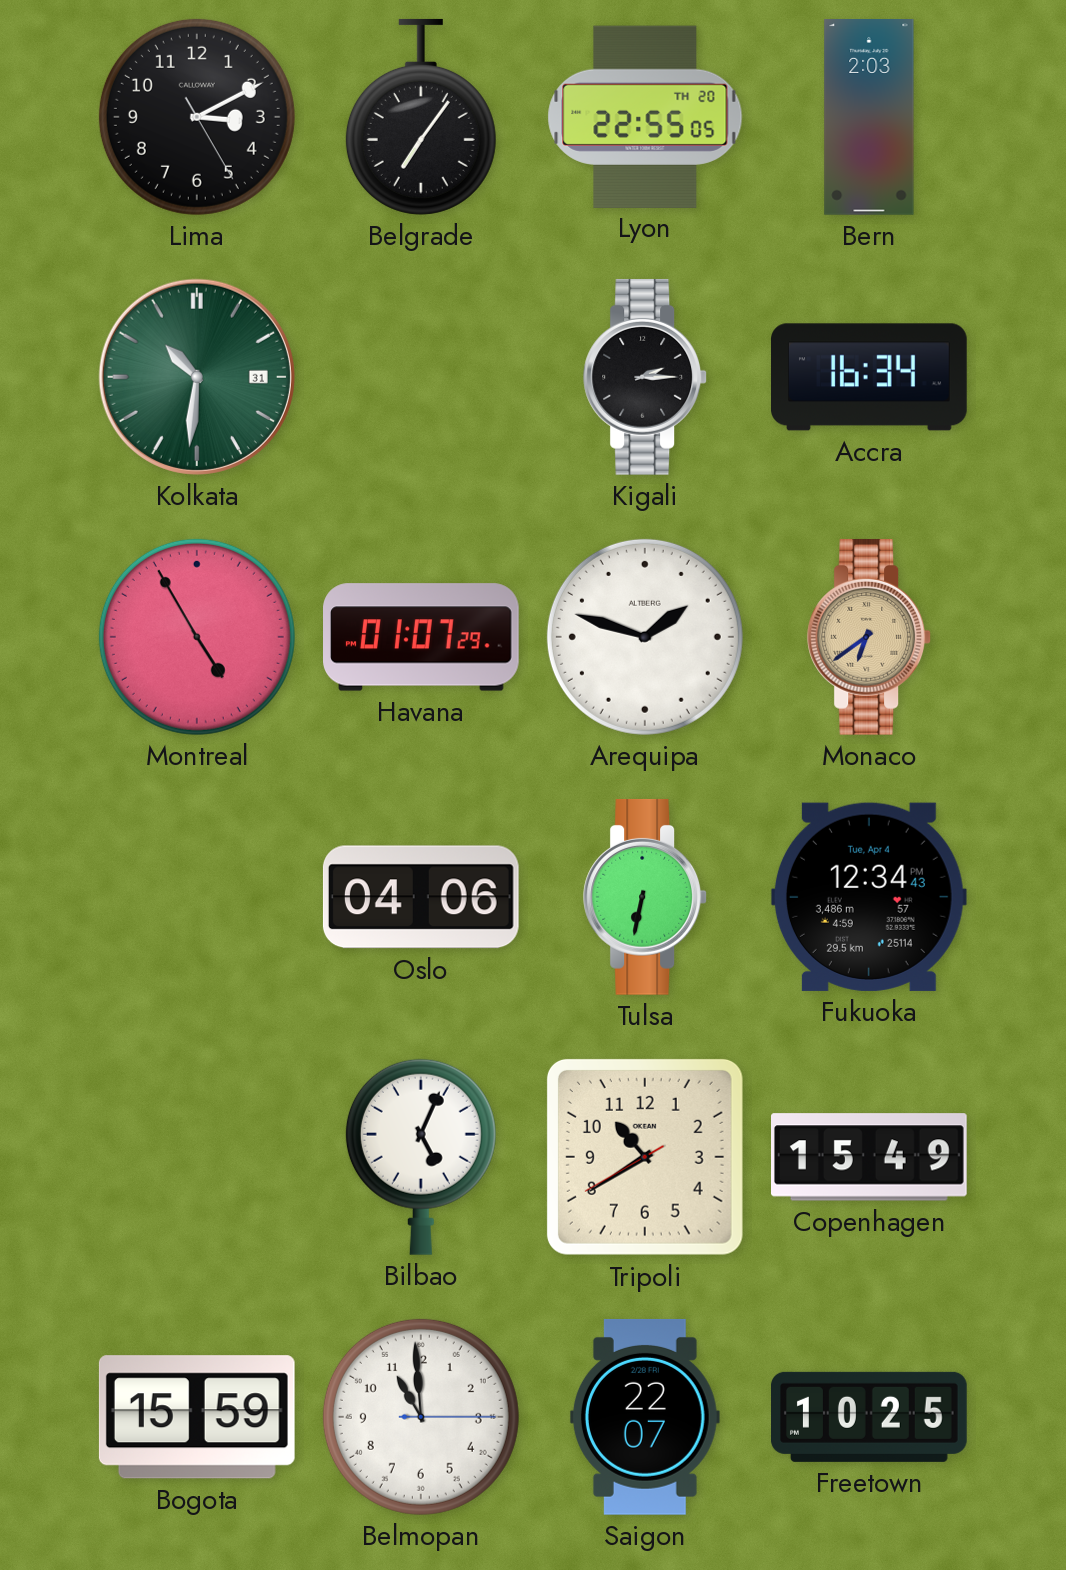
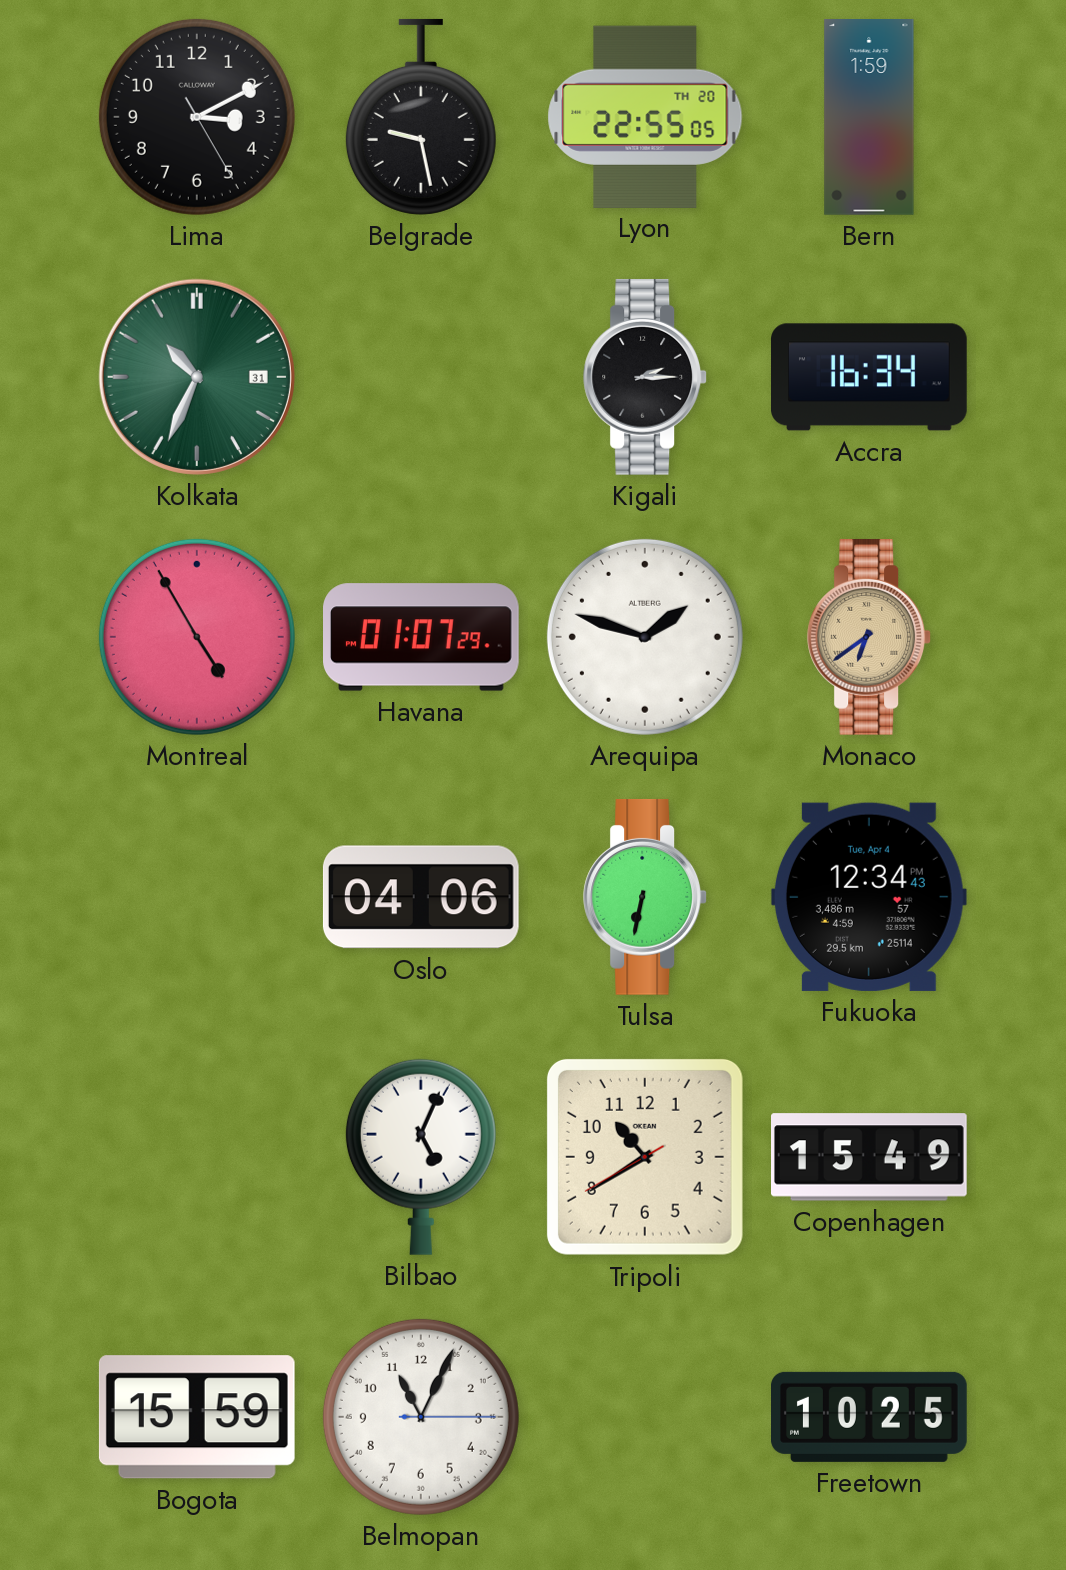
Belgrade: 7:06 -> 9:28 (421, 117)
Bern: 2:03 -> 1:59 (869, 118)
Kolkata: 10:31 -> 10:34 (197, 377)
Belmopan: 10:59 -> 11:04 (421, 1417)
Saigon: 22:07 -> none (645, 1417)
